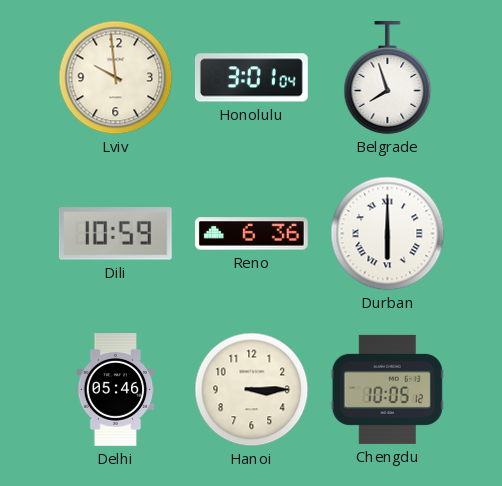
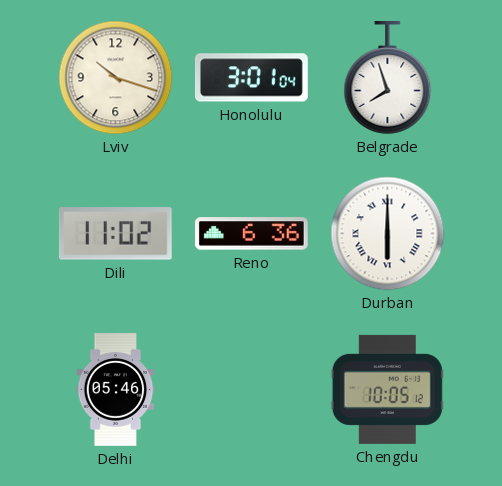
Lviv: 9:59 -> 10:18 (116, 78)
Dili: 10:59 -> 11:02 (115, 234)
Hanoi: 3:15 -> none (252, 390)
